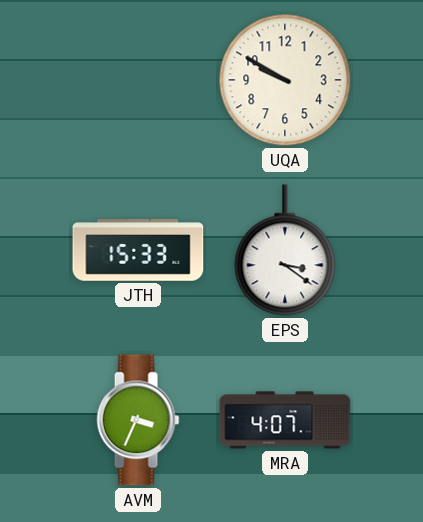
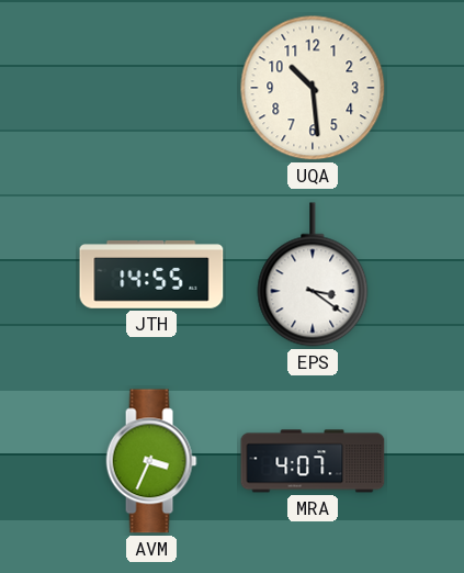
UQA: 9:50 -> 10:29 (313, 88)
JTH: 15:33 -> 14:55 (151, 274)
